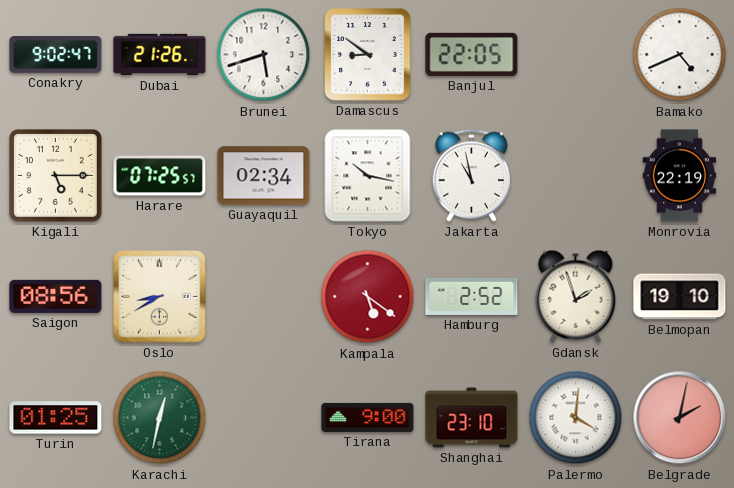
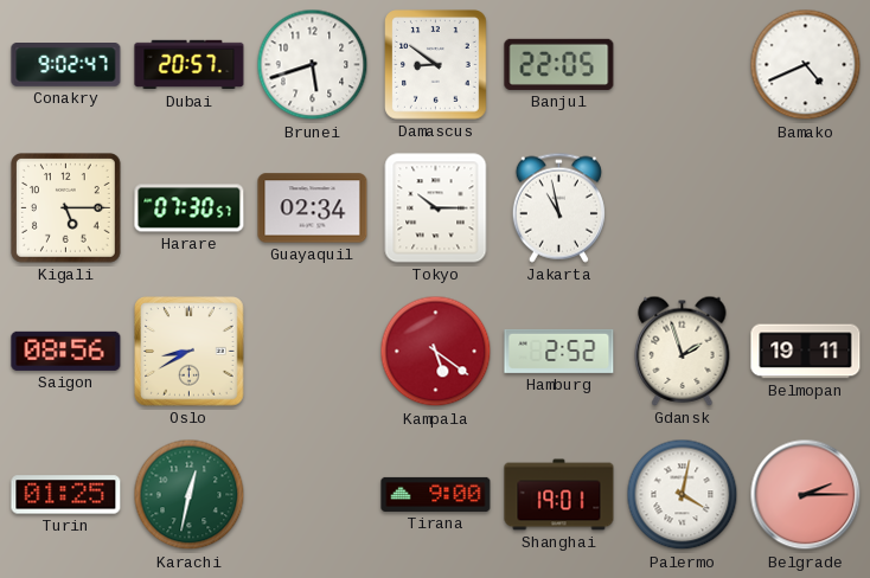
Dubai: 21:26 -> 20:57 (190, 65)
Harare: 07:25 -> 07:30 (190, 208)
Tokyo: 10:17 -> 10:15 (436, 208)
Monrovia: 22:19 -> none (680, 176)
Belmopan: 19:10 -> 19:11 (806, 352)
Shanghai: 23:10 -> 19:01 (559, 495)
Palermo: 4:01 -> 4:02 (683, 495)
Belgrade: 2:02 -> 2:15 (806, 495)
